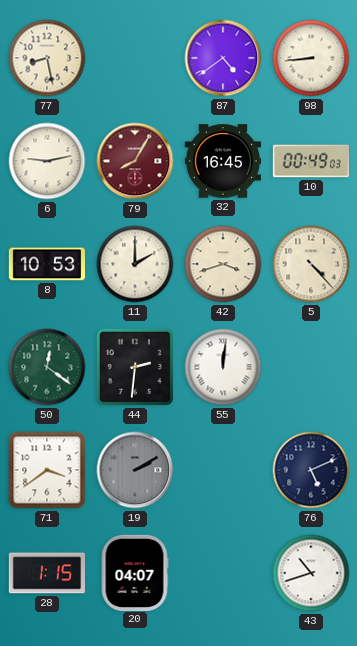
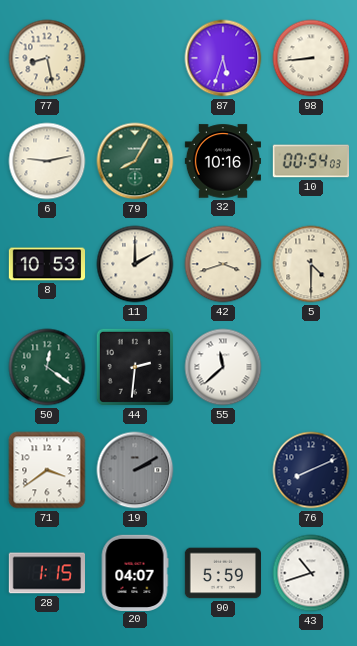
87: 4:39 -> 5:33 (223, 58)
79 dial: burgundy -> green (135, 161)
32: 16:45 -> 10:16 (222, 161)
10: 00:49 -> 00:54 (310, 161)
5: 4:23 -> 4:30 (311, 264)
55: 12:01 -> 11:38 (223, 367)
76: 5:11 -> 8:11 (311, 470)
90: none -> 5:59 (222, 573)
